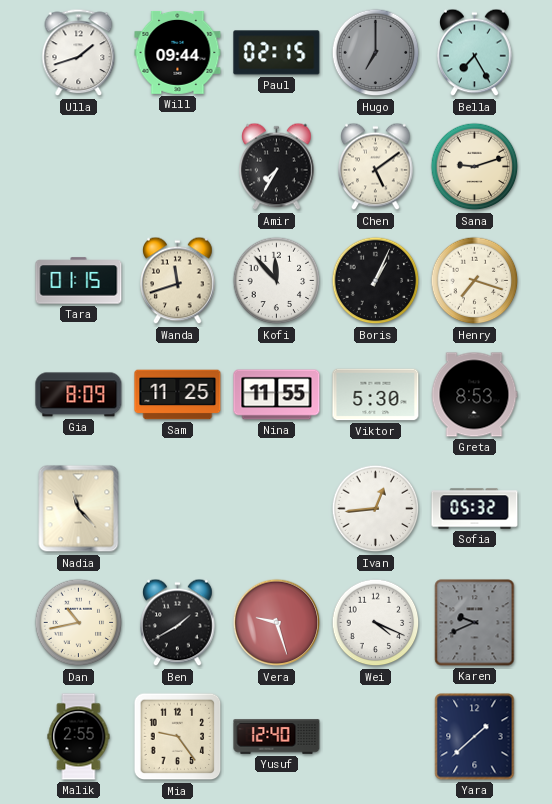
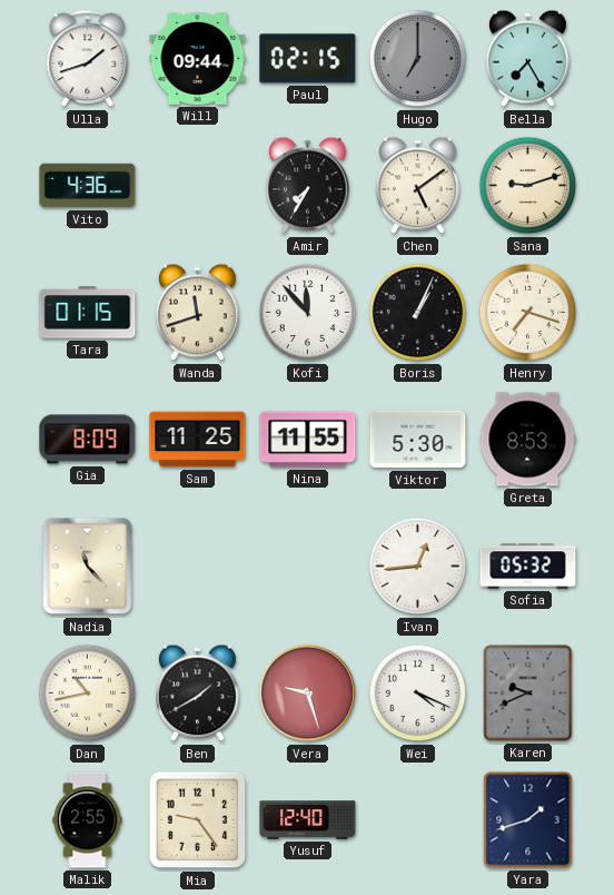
Vito: none -> 4:36 (88, 186)
Yara: 1:38 -> 1:42 (528, 820)
